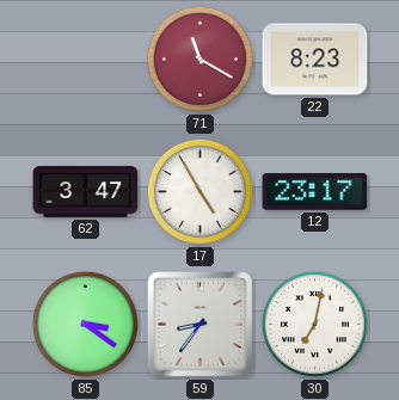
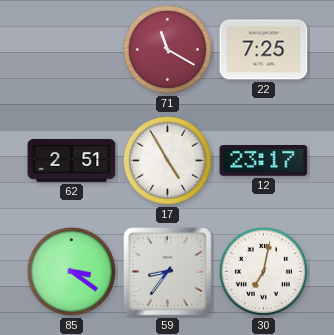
22: 8:23 -> 7:25 (264, 50)
62: 3:47 -> 2:51 (72, 161)
